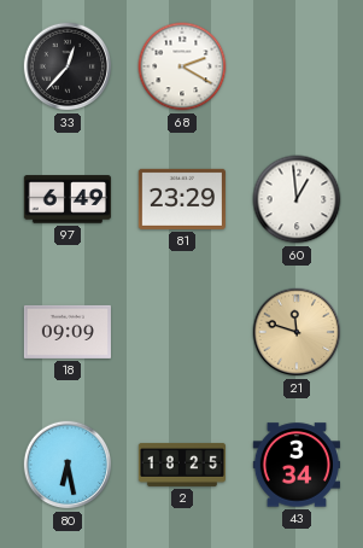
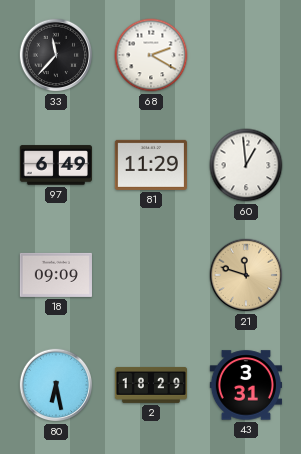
33: 12:37 -> 11:37 (56, 55)
81: 23:29 -> 11:29 (151, 165)
2: 18:25 -> 18:29 (150, 385)
43: 3:34 -> 3:31 (245, 385)
